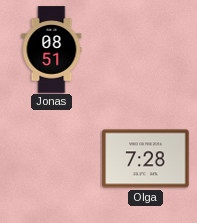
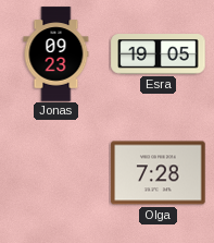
Jonas: 08:51 -> 09:23 (56, 54)
Esra: none -> 19:05 (159, 54)
